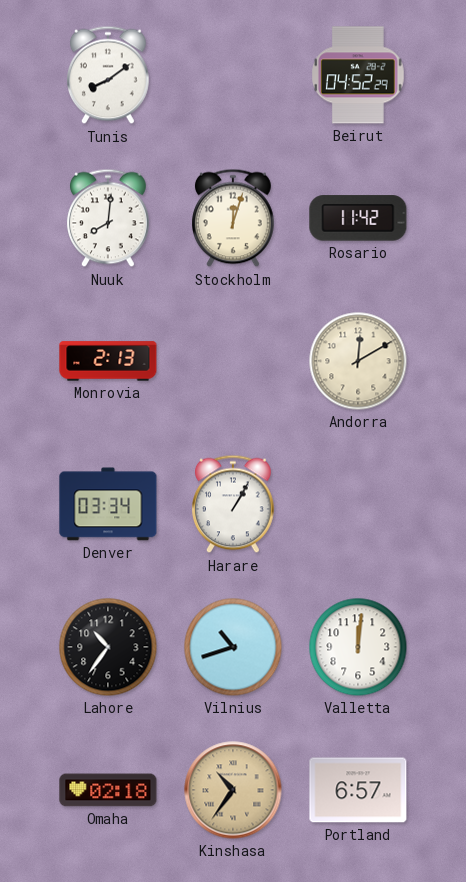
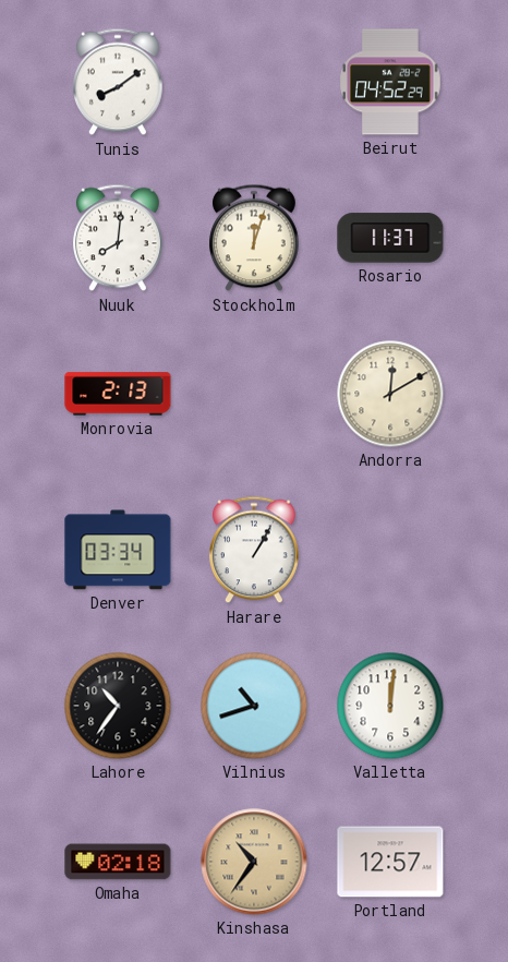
Rosario: 11:42 -> 11:37 (390, 238)
Portland: 6:57 -> 12:57 (390, 862)
